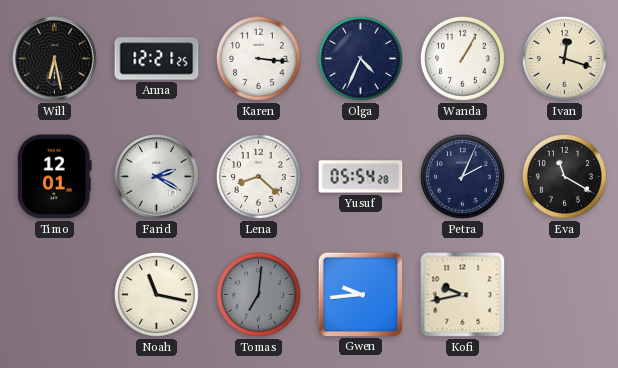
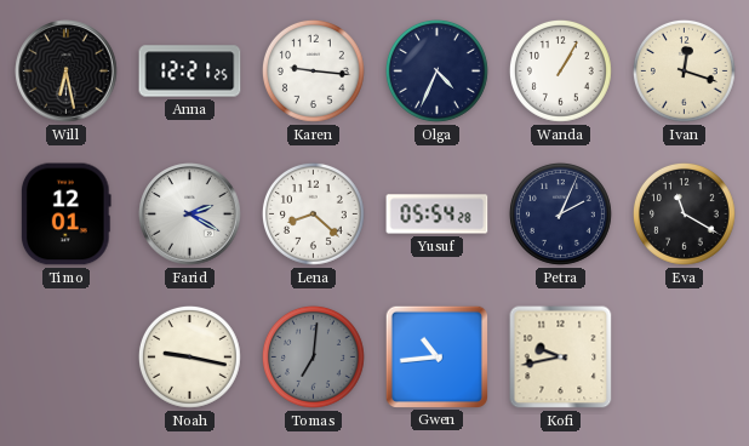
Karen: 3:16 -> 9:16 (313, 70)
Noah: 11:17 -> 9:17 (189, 356)
Gwen: 9:44 -> 10:44 (436, 356)
